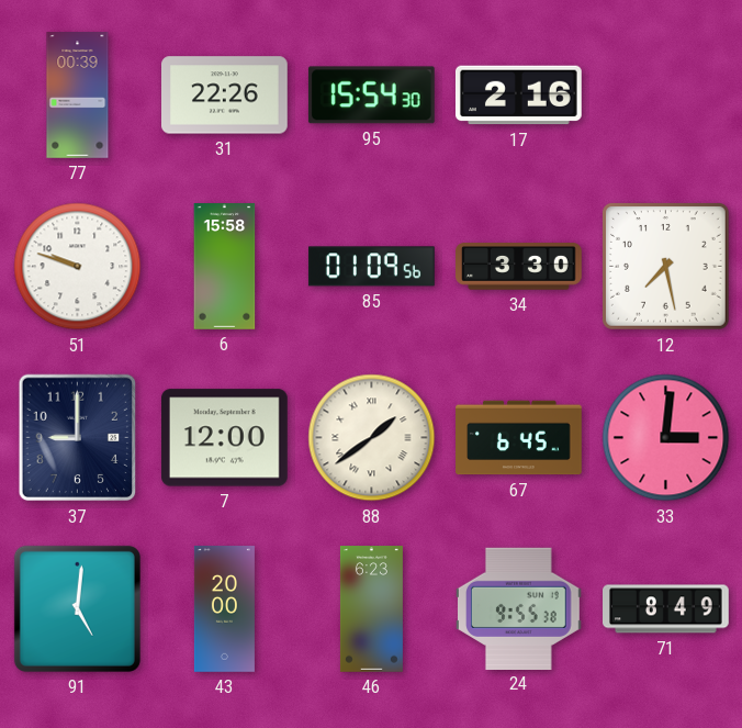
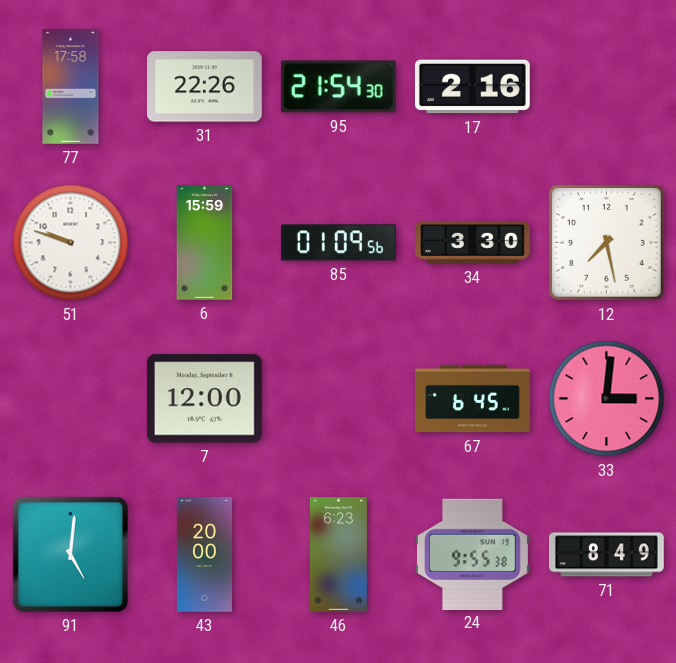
77: 00:39 -> 17:58 (71, 87)
95: 15:54 -> 21:54 (338, 87)
6: 15:58 -> 15:59 (205, 243)
37: 9:00 -> none (78, 438)
88: 1:39 -> none (372, 438)
